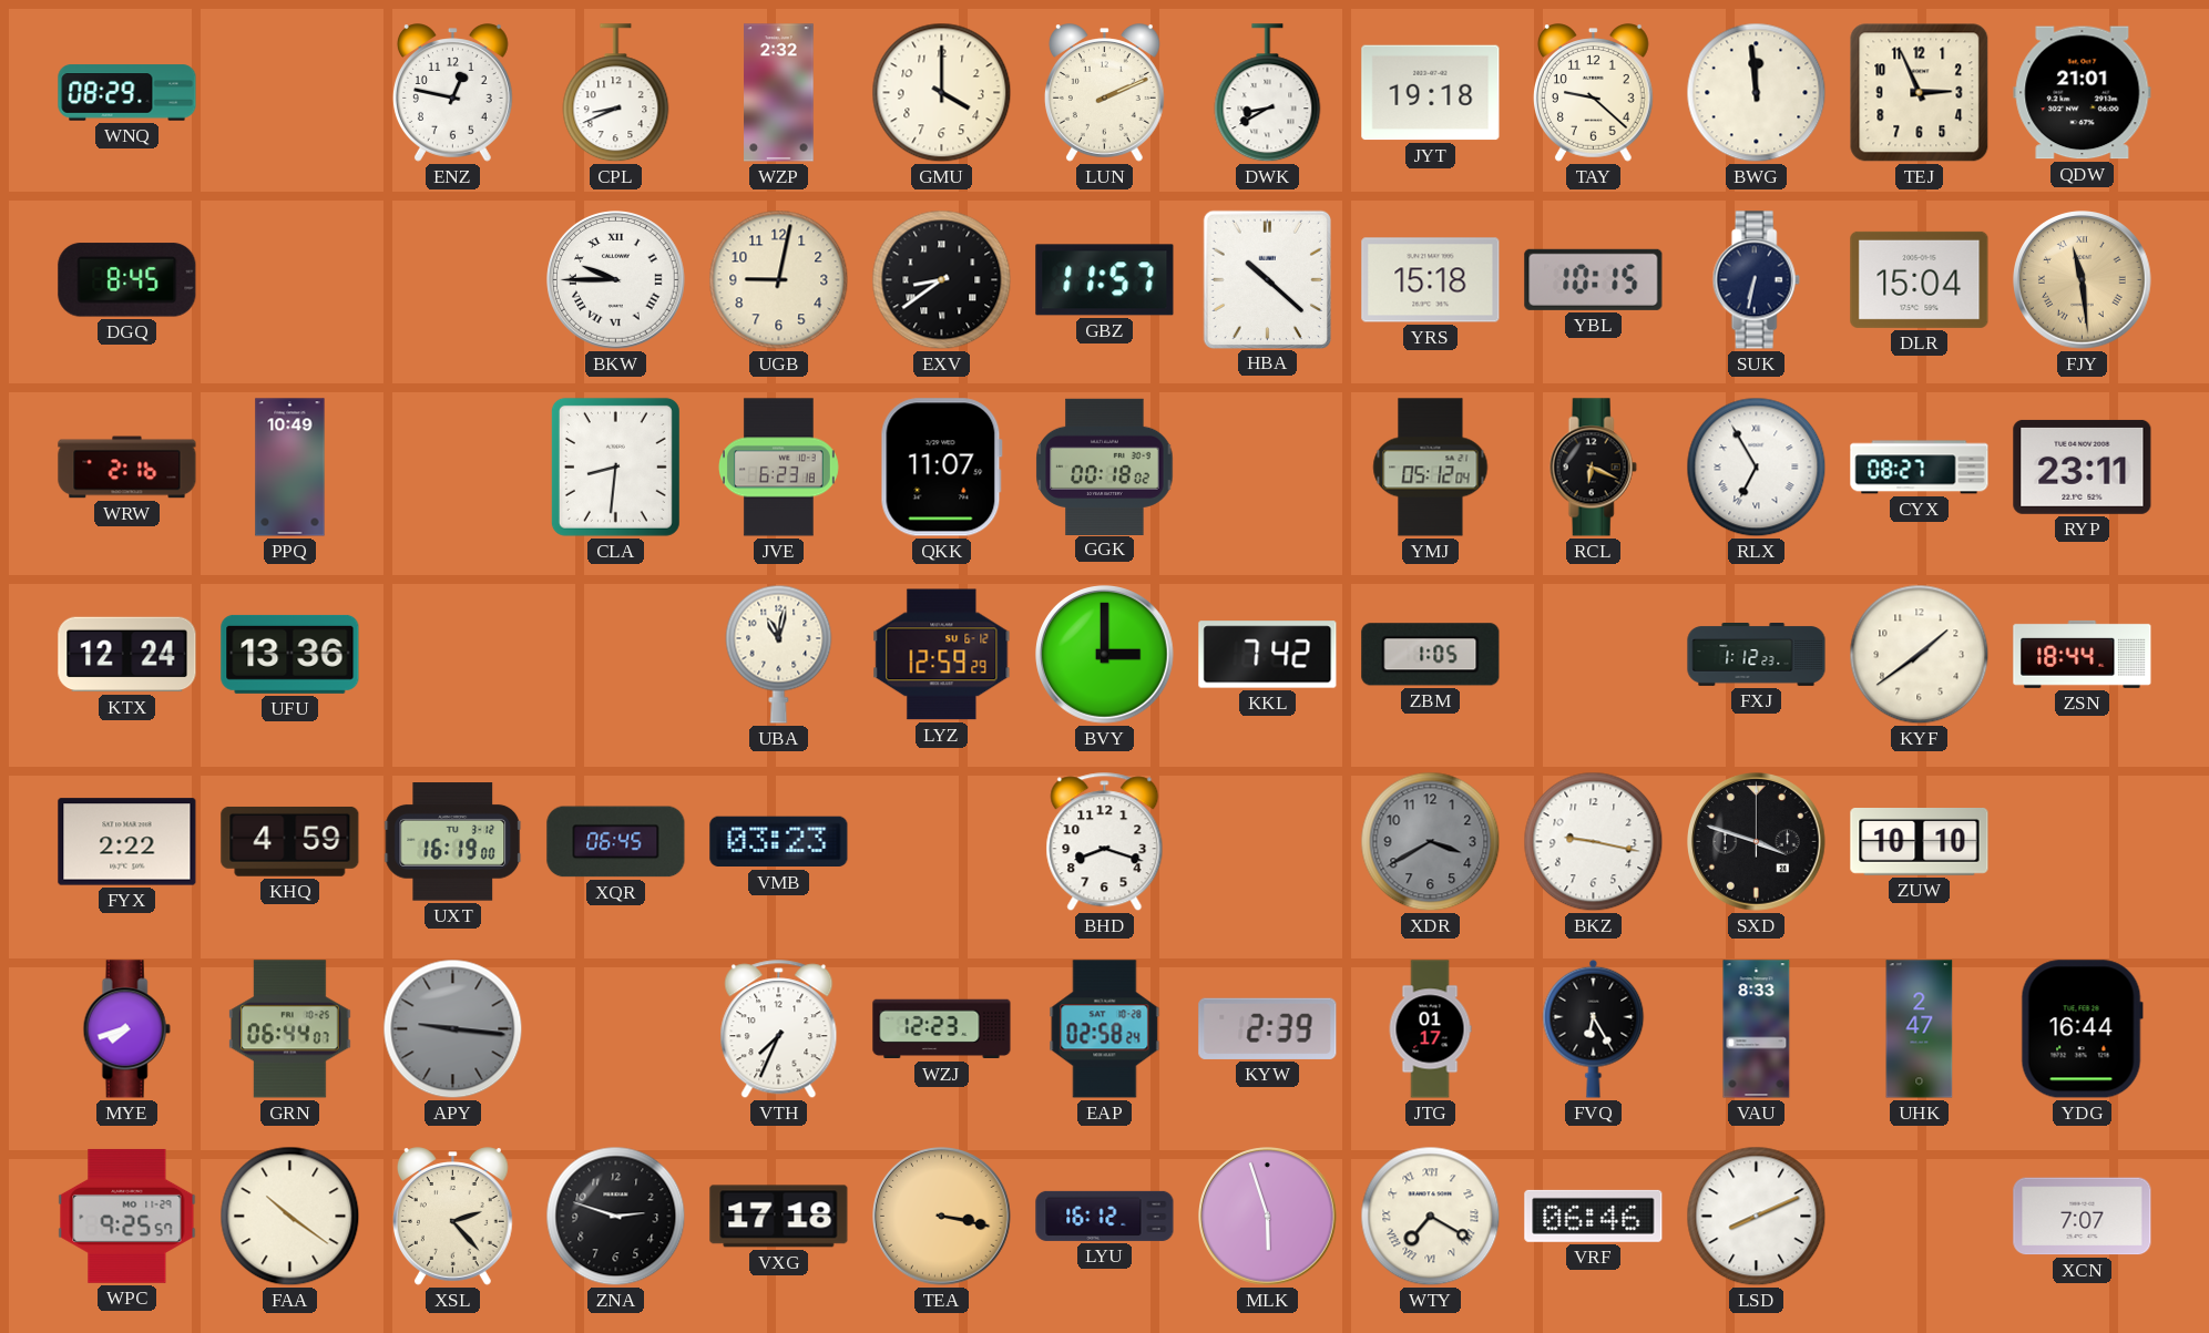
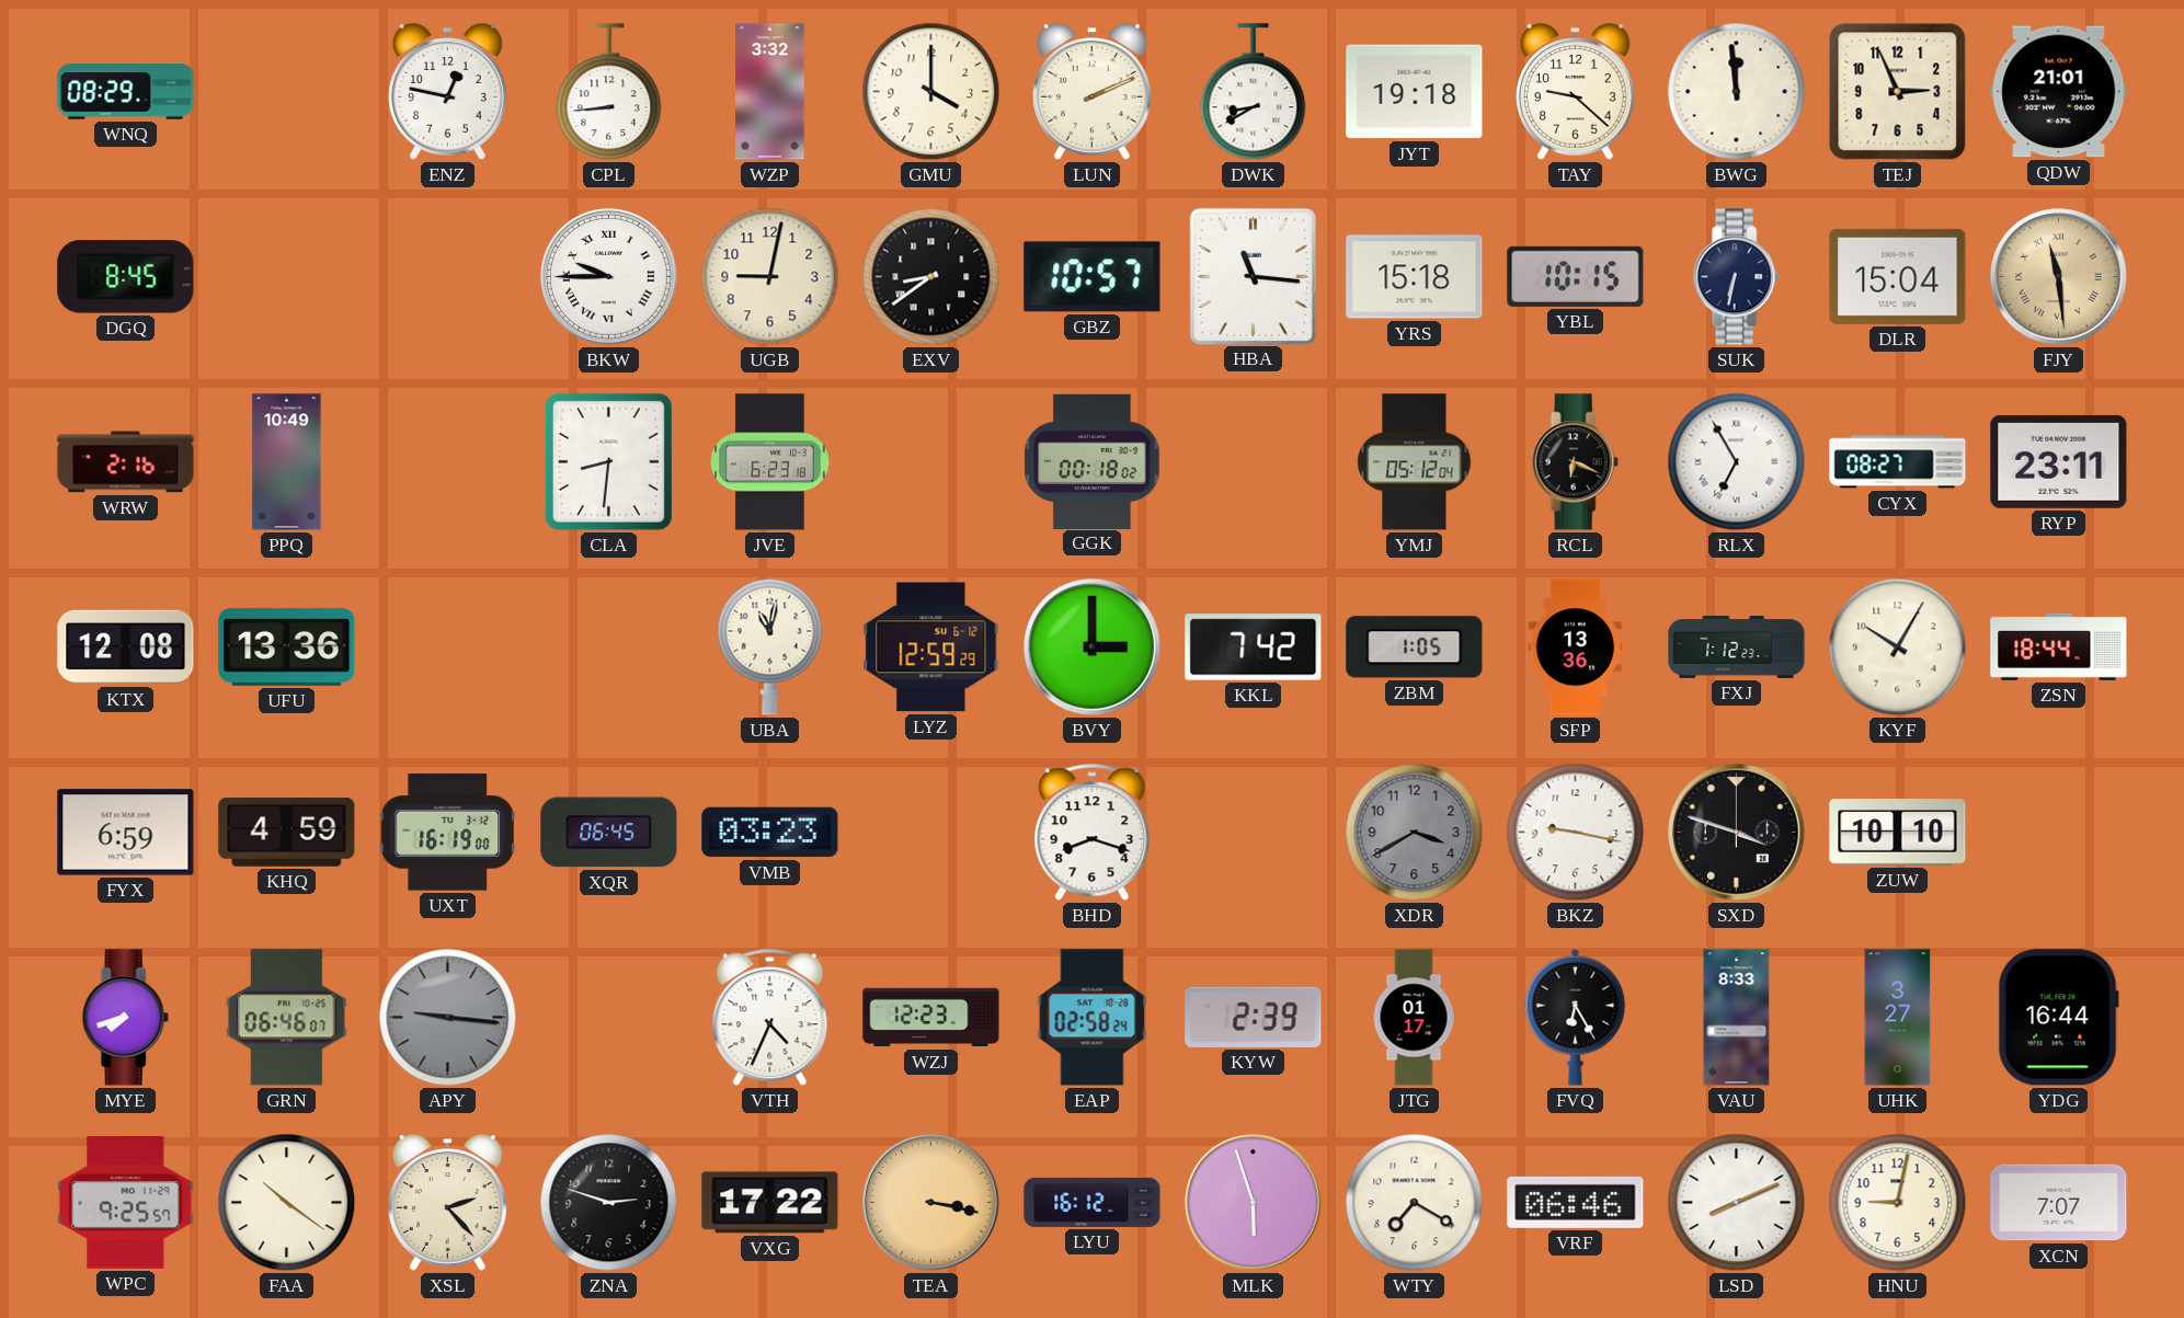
CPL: 8:41 -> 8:44 (609, 92)
WZP: 2:32 -> 3:32 (770, 92)
GBZ: 11:57 -> 10:57 (1093, 277)
HBA: 10:22 -> 11:16 (1253, 276)
QKK: 11:07 -> none (941, 468)
KTX: 12:24 -> 12:08 (126, 647)
SFP: none -> 13:36 (1576, 647)
KYF: 1:39 -> 10:05 (1898, 647)
FYX: 2:22 -> 6:59 (126, 833)
GRN: 06:44 -> 06:46 (286, 1018)
VTH: 7:34 -> 4:34 (770, 1018)
UHK: 2:47 -> 3:27 (1898, 1018)
VXG: 17:18 -> 17:22 (770, 1203)
WTY numerals: Roman -> Arabic (1415, 1203)
HNU: none -> 9:02 (1898, 1203)
